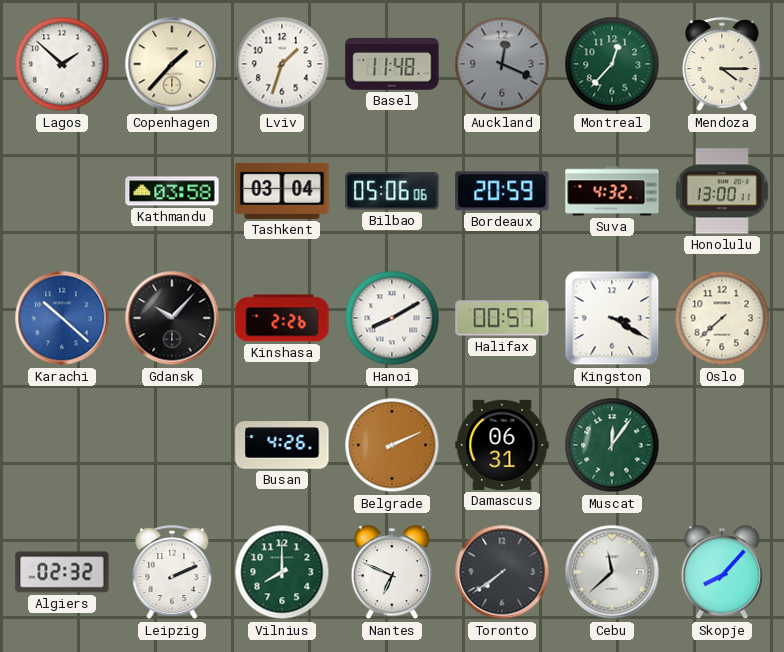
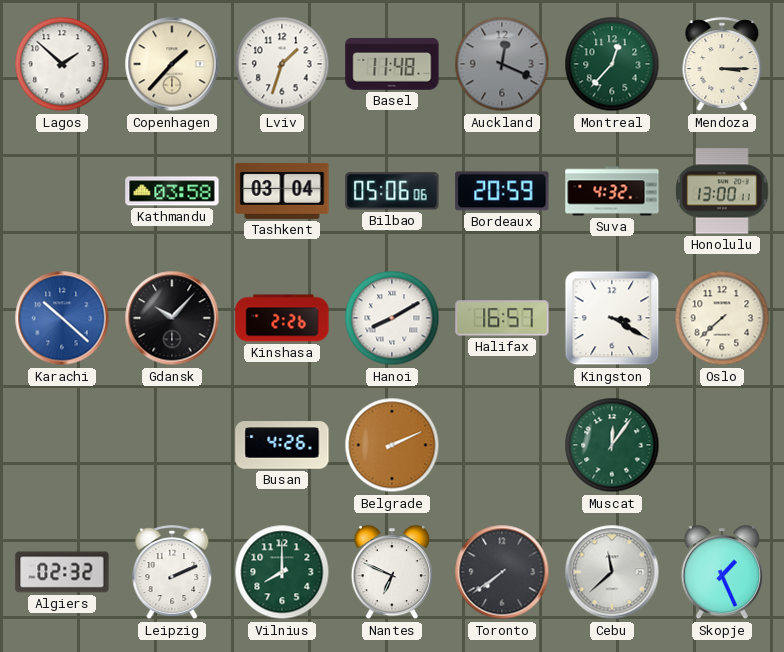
Mendoza: 4:15 -> 3:15 (722, 65)
Halifax: 00:57 -> 16:57 (502, 318)
Damascus: 06:31 -> none (502, 445)
Skopje: 8:07 -> 1:26 (722, 573)
